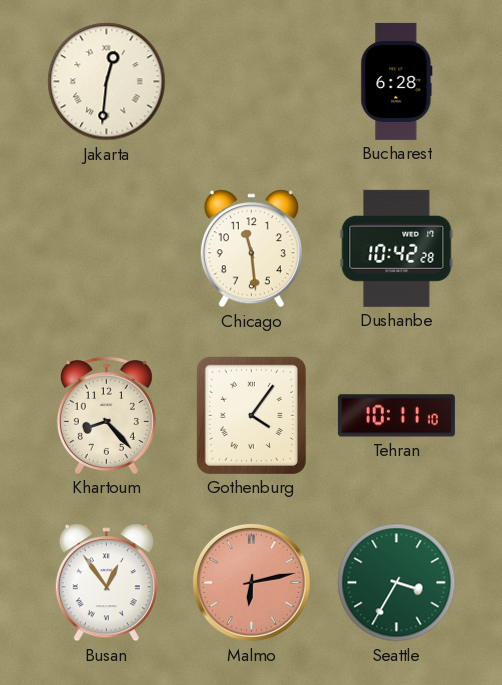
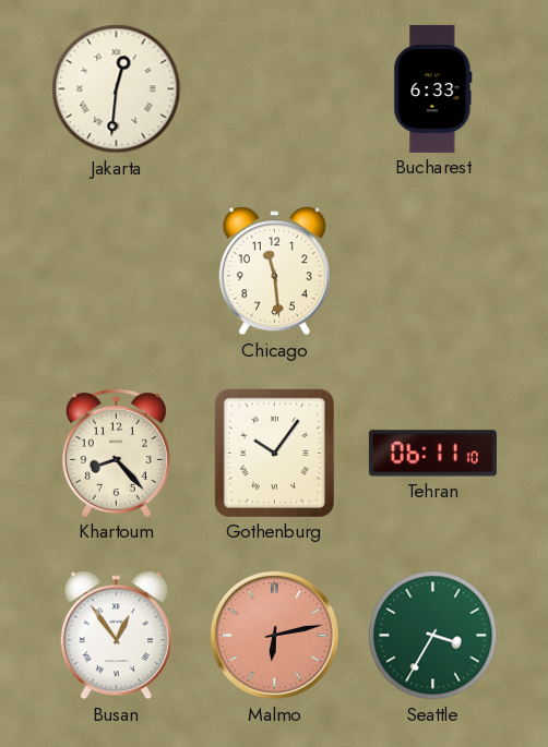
Bucharest: 6:28 -> 6:33 (433, 88)
Dushanbe: 10:42 -> none (397, 248)
Gothenburg: 4:06 -> 10:06 (274, 453)
Tehran: 10:11 -> 06:11 (432, 454)
